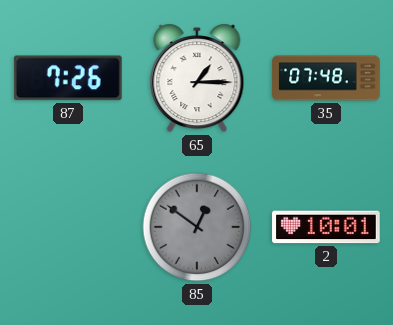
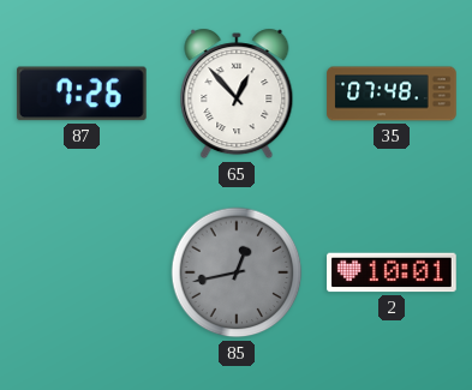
65: 1:15 -> 12:53 (237, 94)
85: 12:51 -> 12:43 (237, 272)
